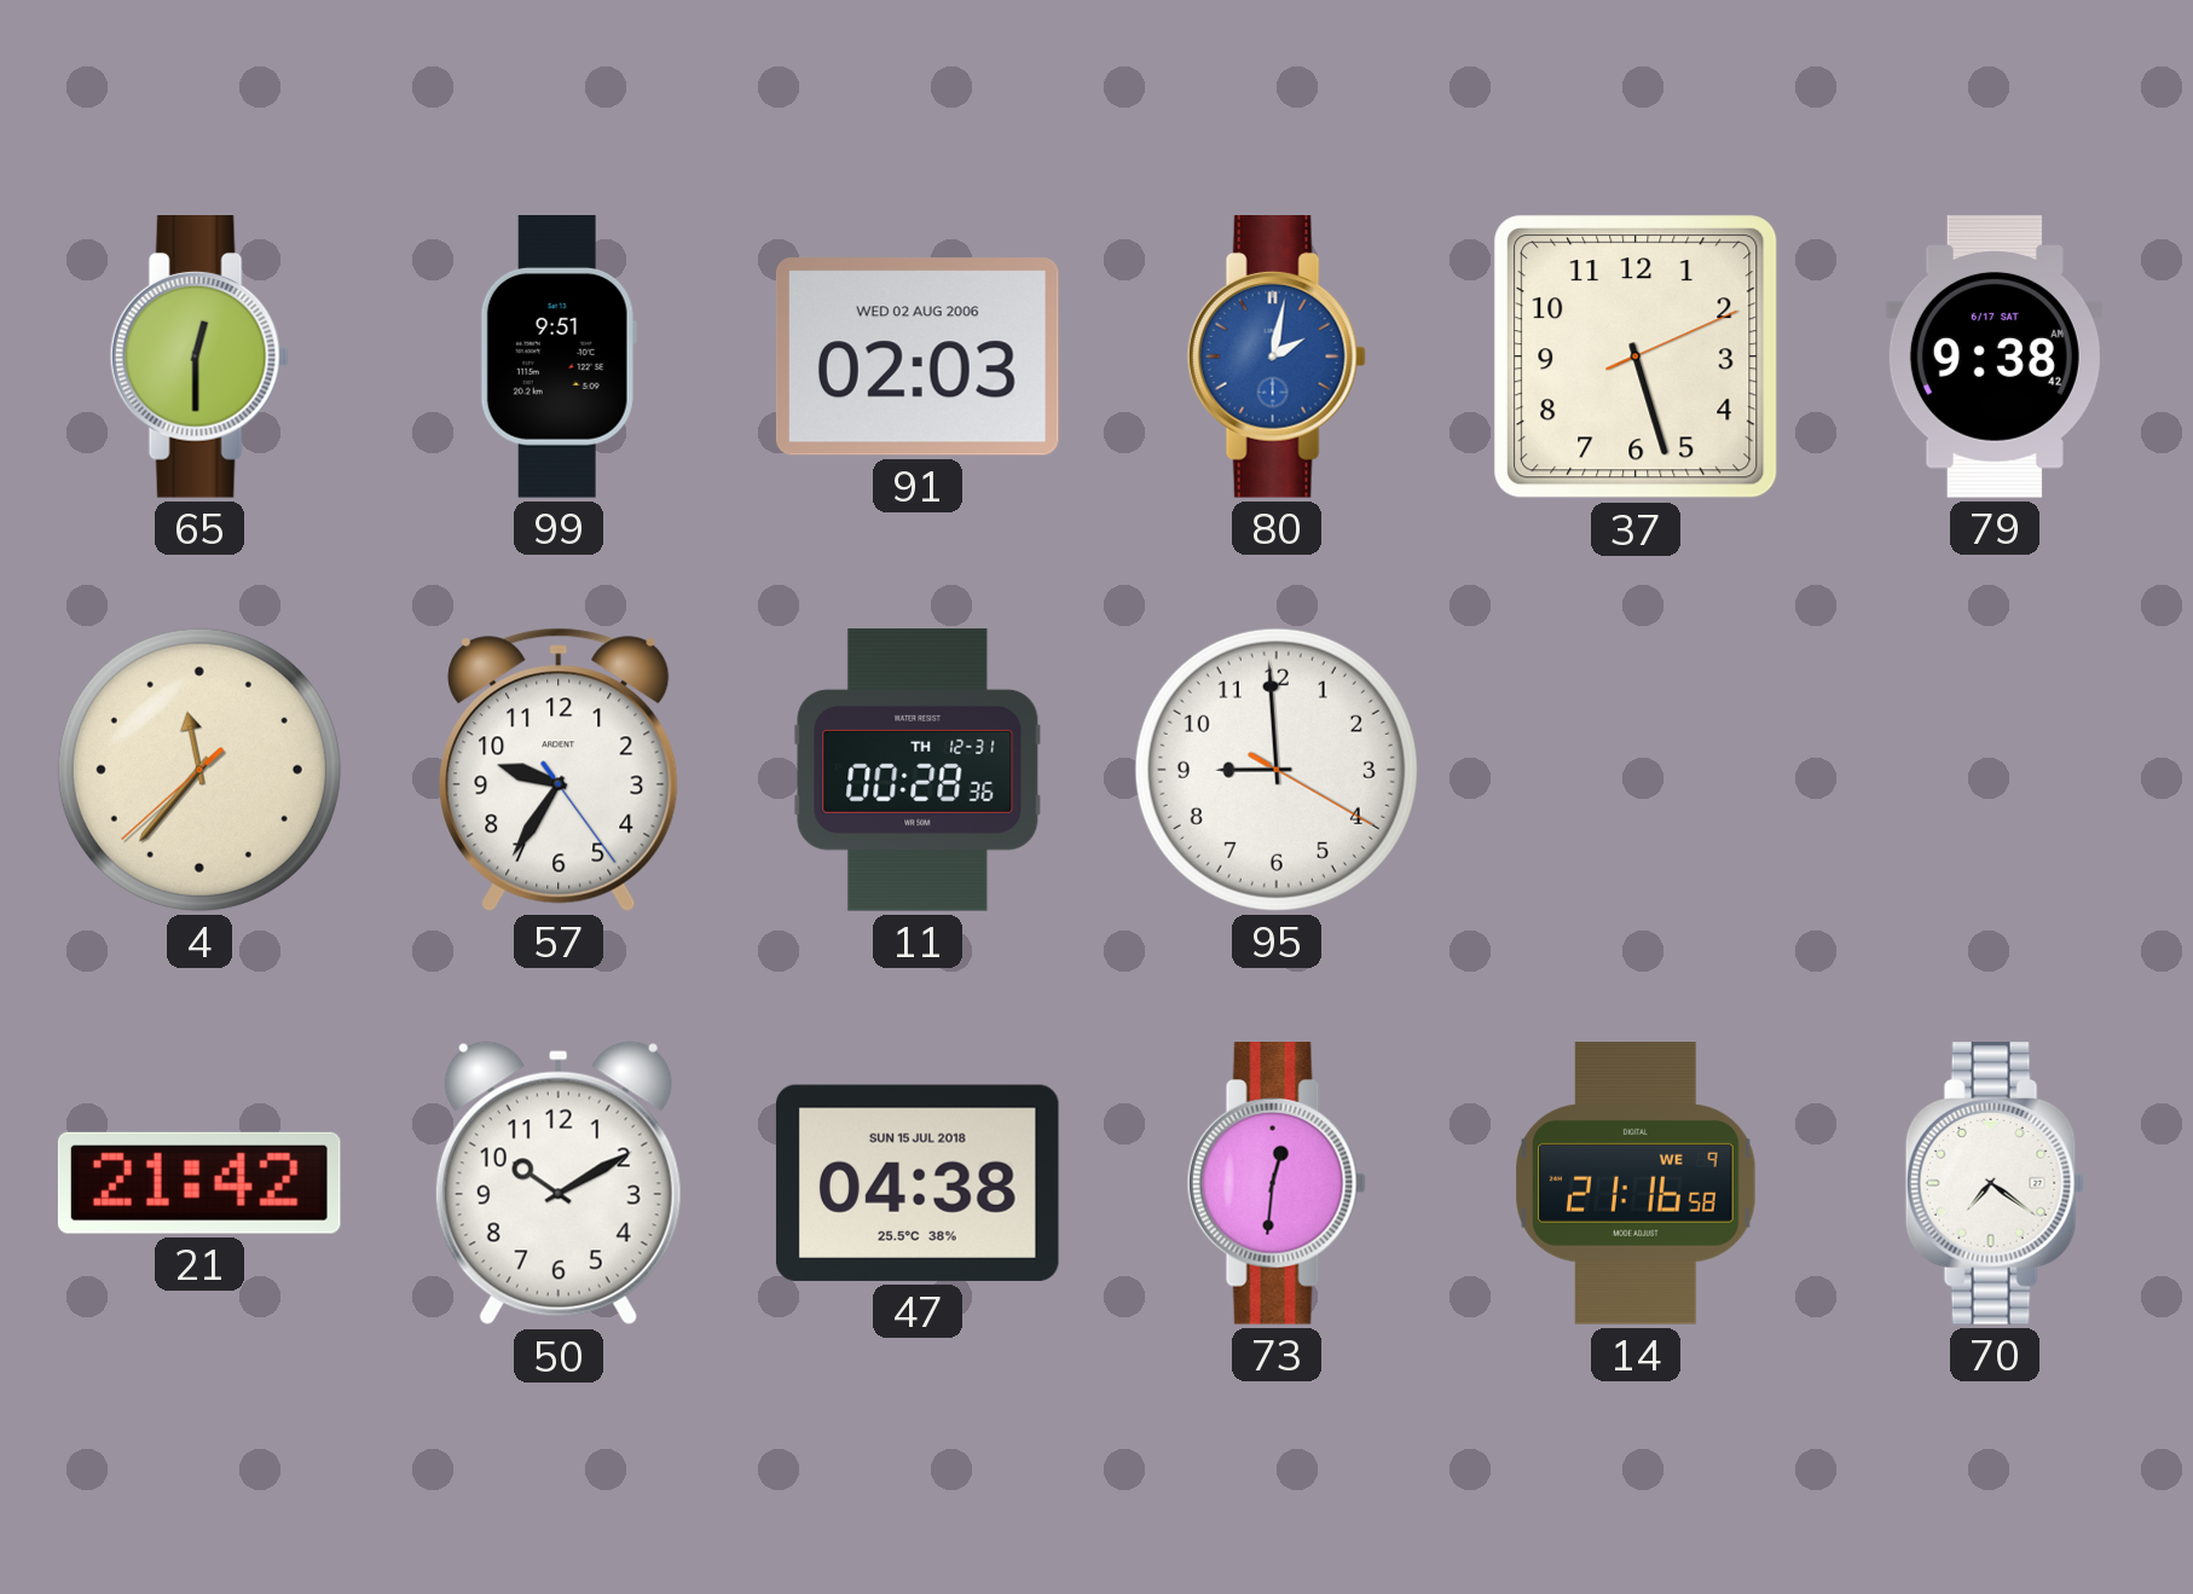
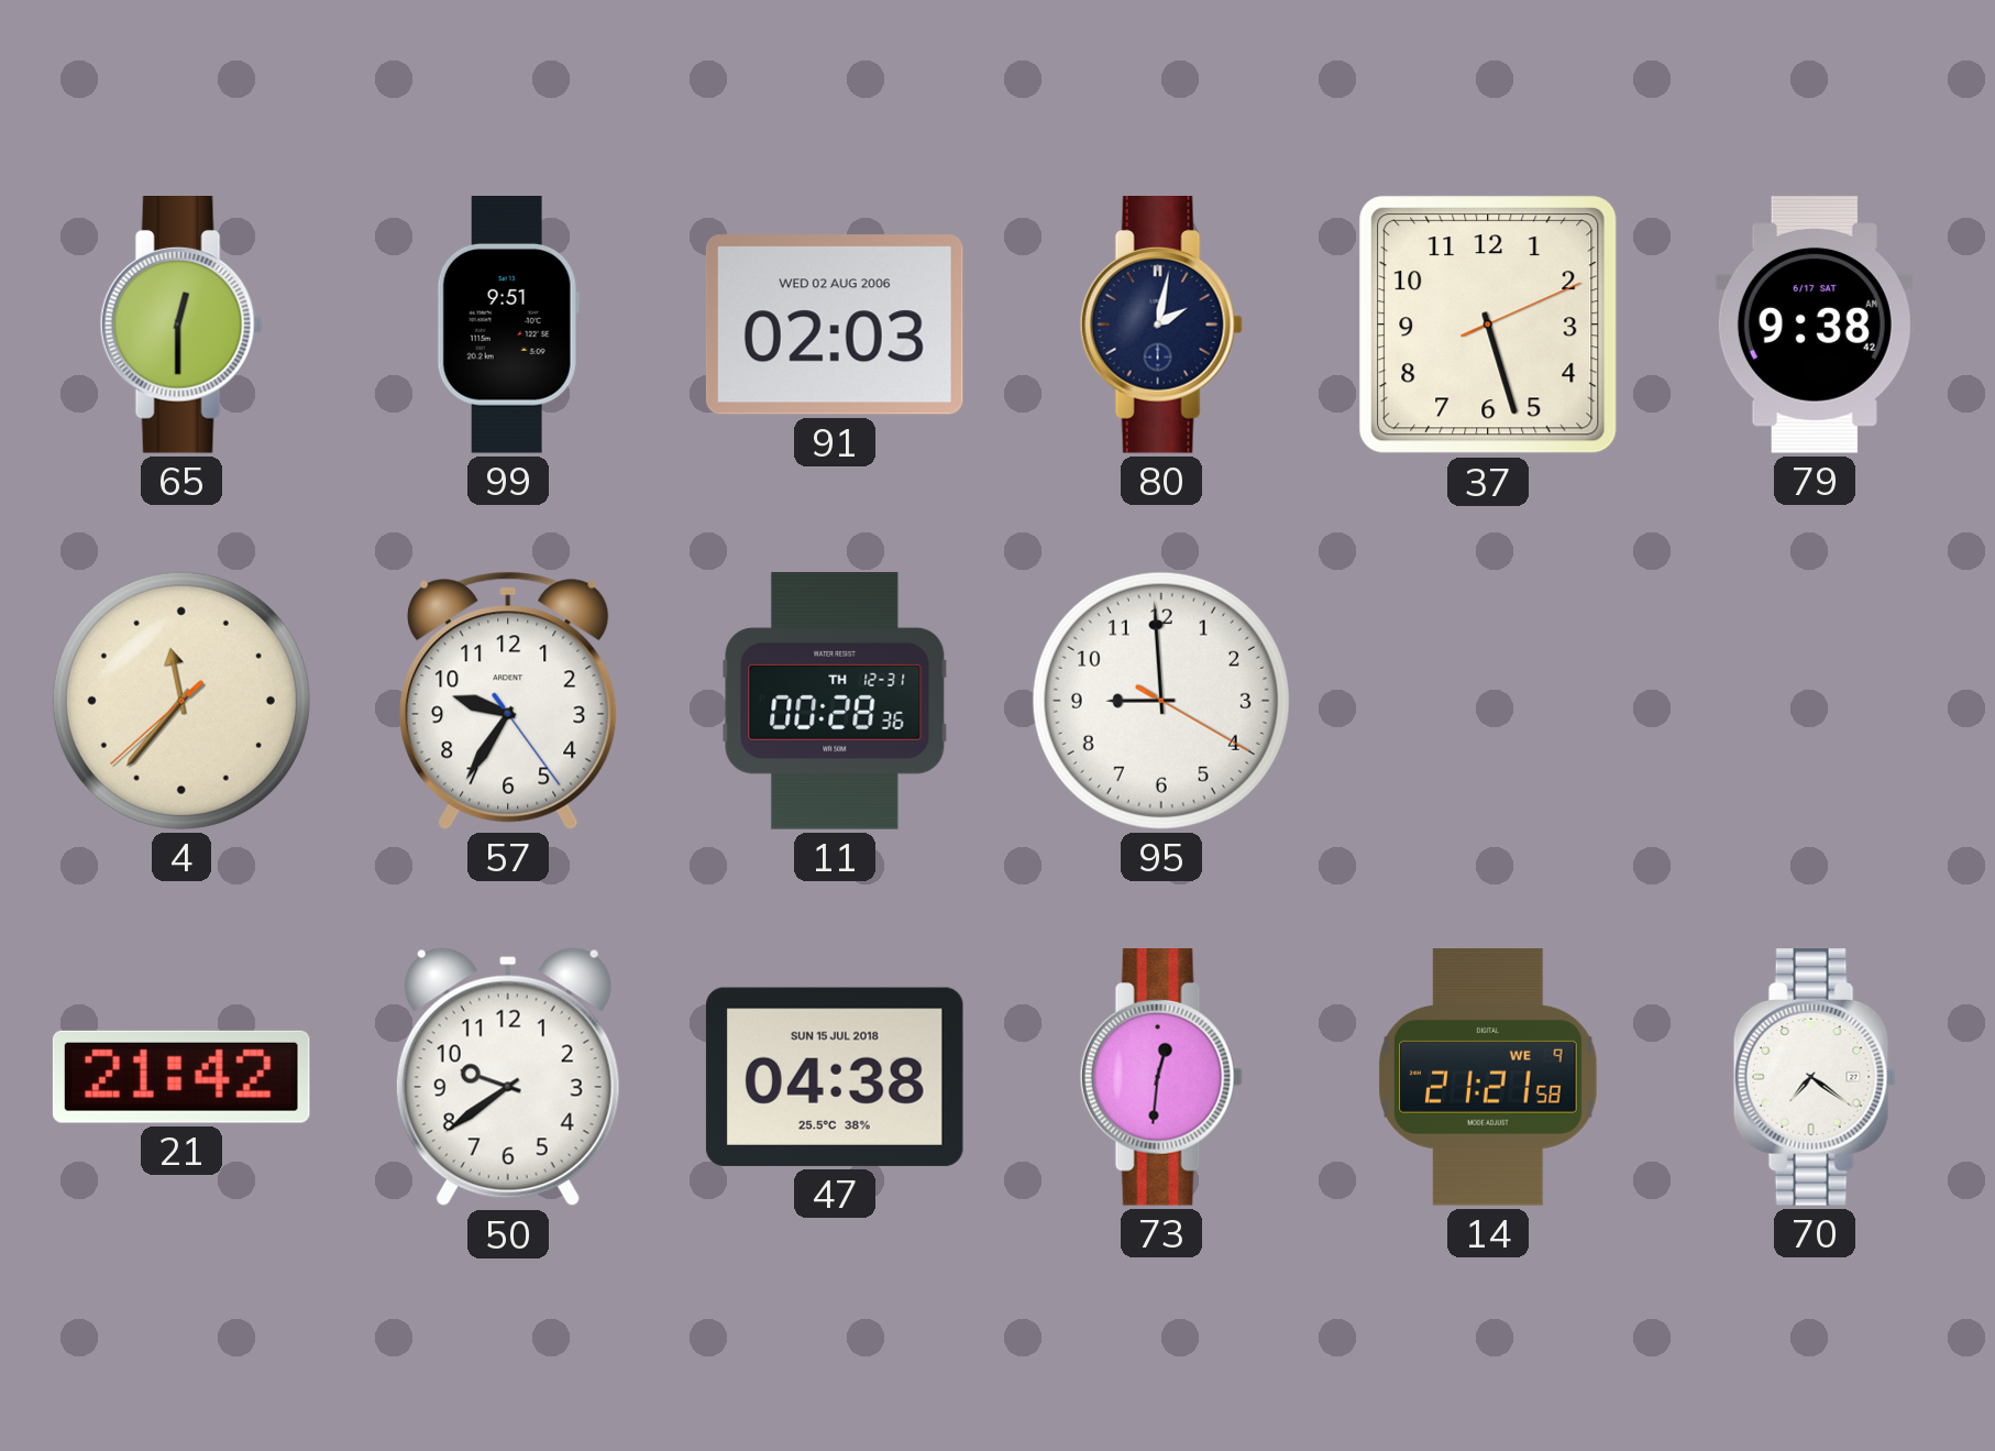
80 dial: blue -> navy (1161, 326)
50: 10:10 -> 9:39 (508, 1077)
14: 21:16 -> 21:21 (1488, 1077)
